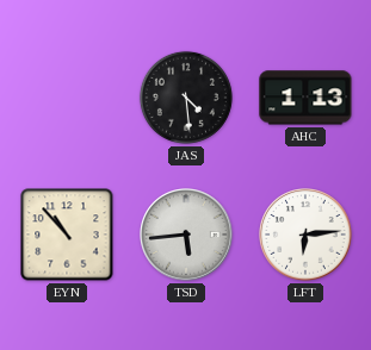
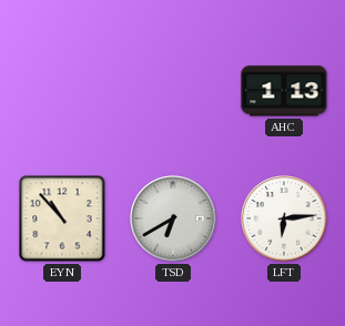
JAS: 4:29 -> none (186, 98)
TSD: 5:44 -> 6:40 (173, 218)
